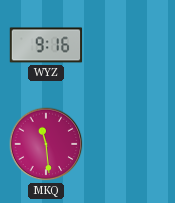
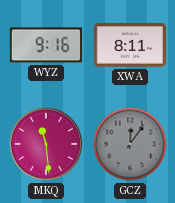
XWA: none -> 8:11 (130, 46)
GCZ: none -> 12:06 (130, 144)
